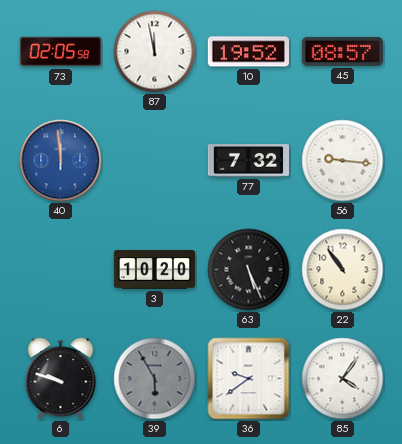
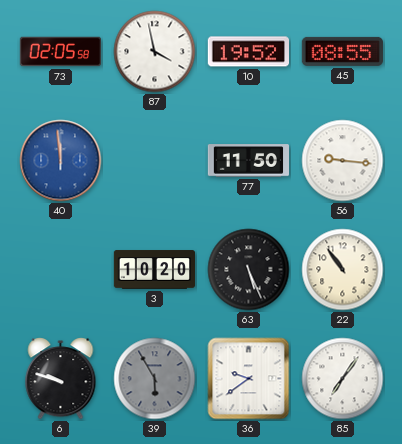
87: 11:58 -> 3:58 (155, 52)
45: 08:57 -> 08:55 (342, 51)
77: 7:32 -> 11:50 (248, 161)
85: 4:06 -> 7:06 (343, 379)
